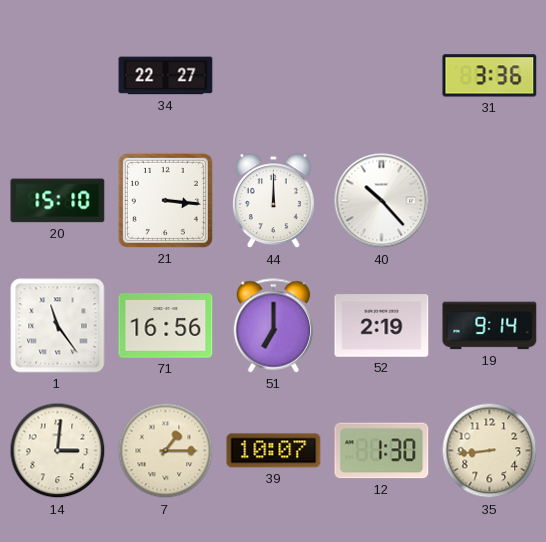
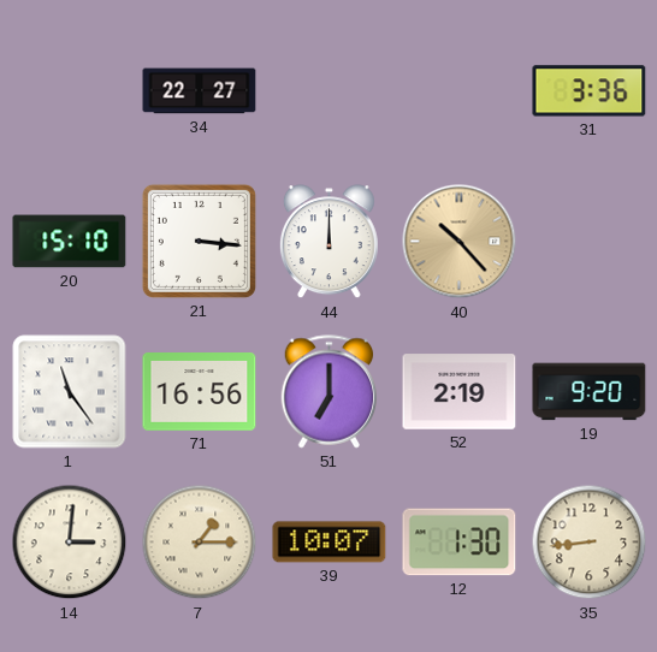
40 dial: white -> champagne (460, 242)
19: 9:14 -> 9:20 (590, 392)
